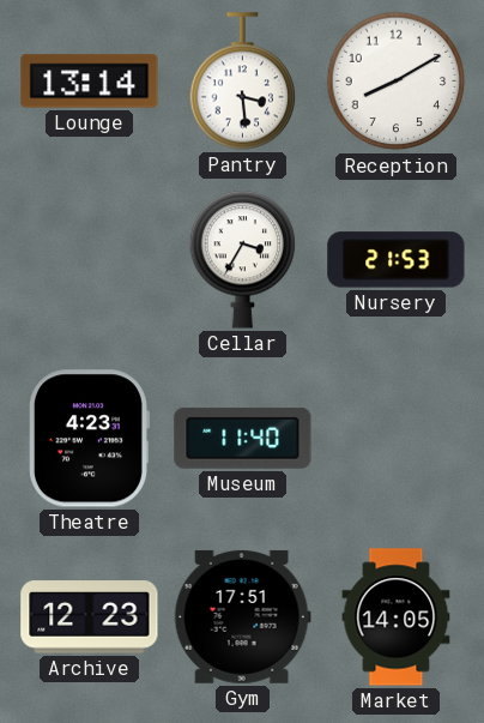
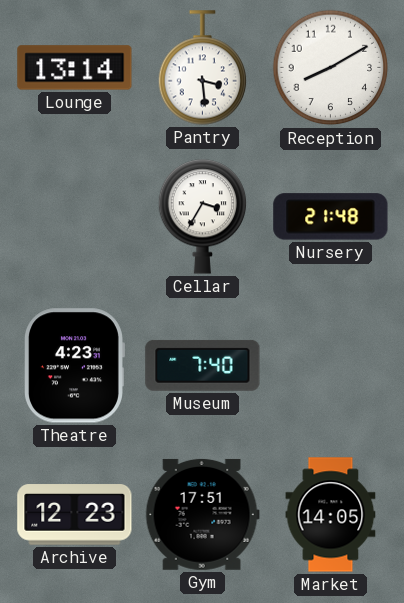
Nursery: 21:53 -> 21:48 (331, 217)
Museum: 11:40 -> 7:40 (203, 365)
